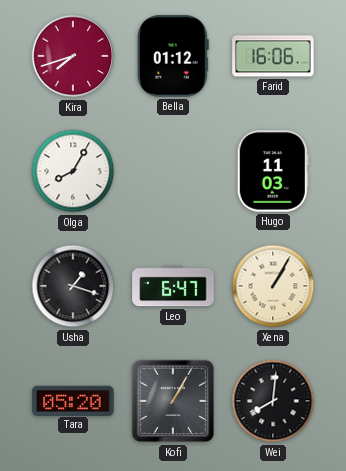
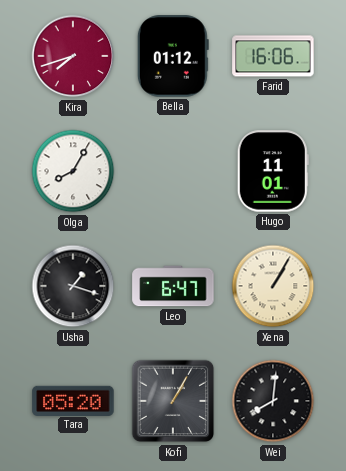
Hugo: 11:03 -> 11:01 (273, 171)
